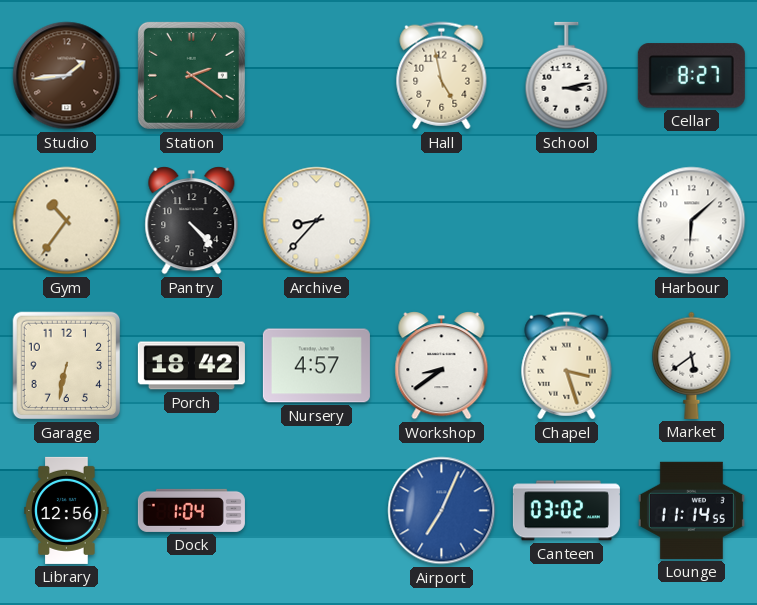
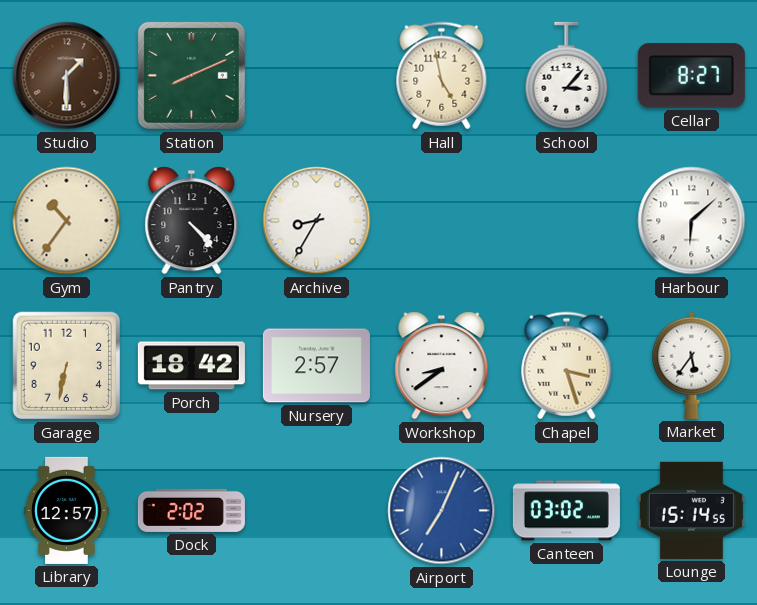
Studio: 1:44 -> 1:30 (67, 76)
Station: 2:21 -> 8:11 (191, 75)
School: 3:13 -> 3:07 (567, 76)
Archive: 8:37 -> 8:35 (317, 221)
Nursery: 4:57 -> 2:57 (316, 366)
Market: 5:39 -> 5:36 (692, 365)
Library: 12:56 -> 12:57 (67, 510)
Dock: 1:04 -> 2:02 (191, 510)
Lounge: 11:14 -> 15:14 (691, 510)
